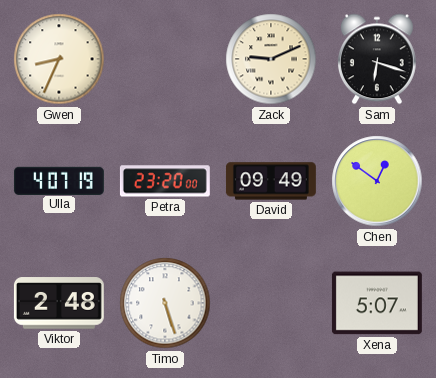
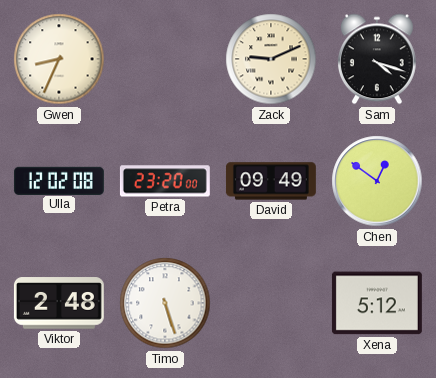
Sam: 6:18 -> 4:18 (377, 59)
Ulla: 4:07 -> 12:02 (59, 180)
Xena: 5:07 -> 5:12 (377, 303)
